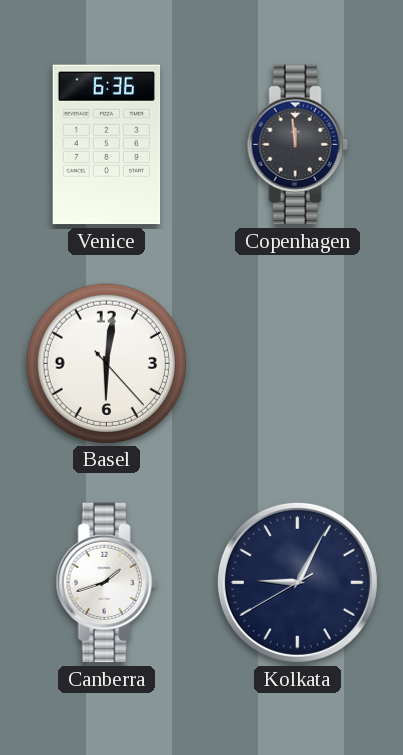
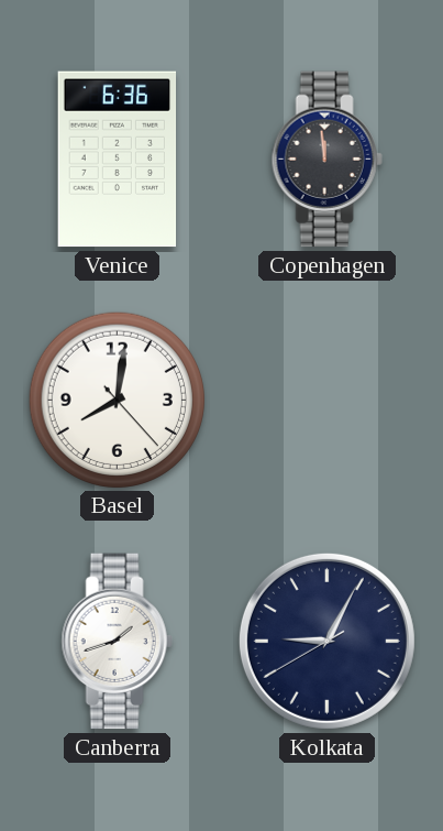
Basel: 6:01 -> 8:01 (117, 400)
